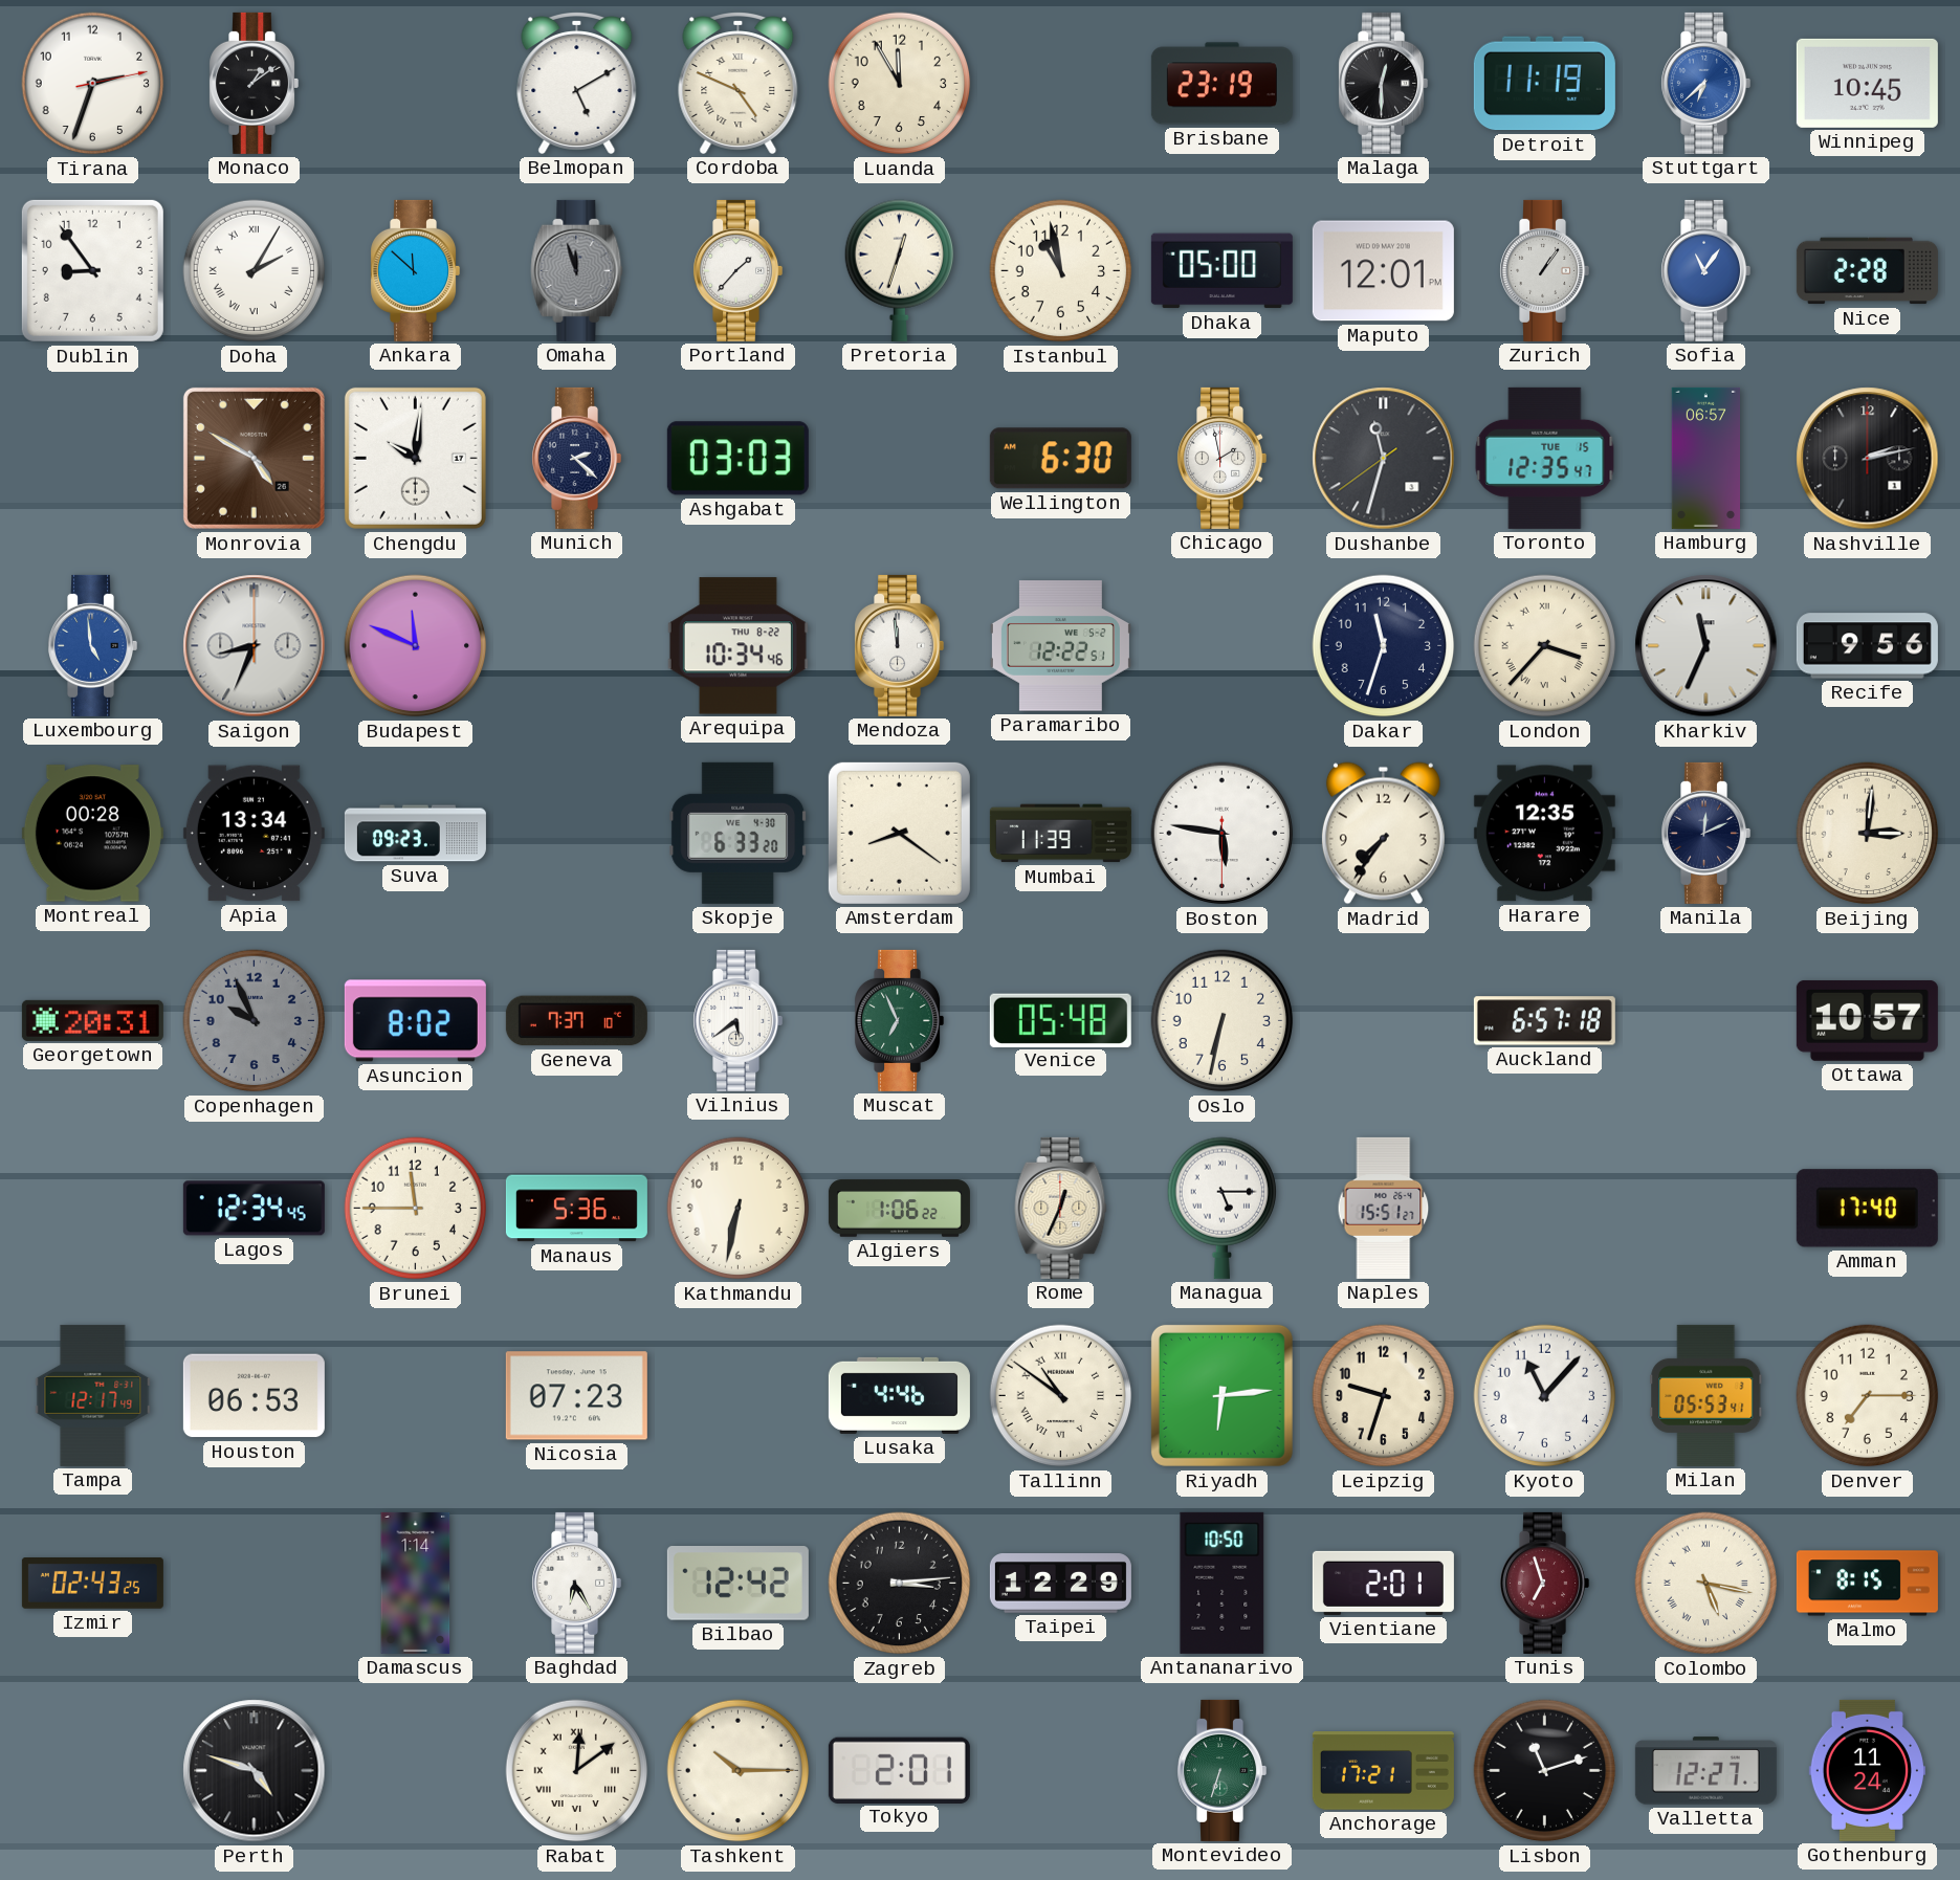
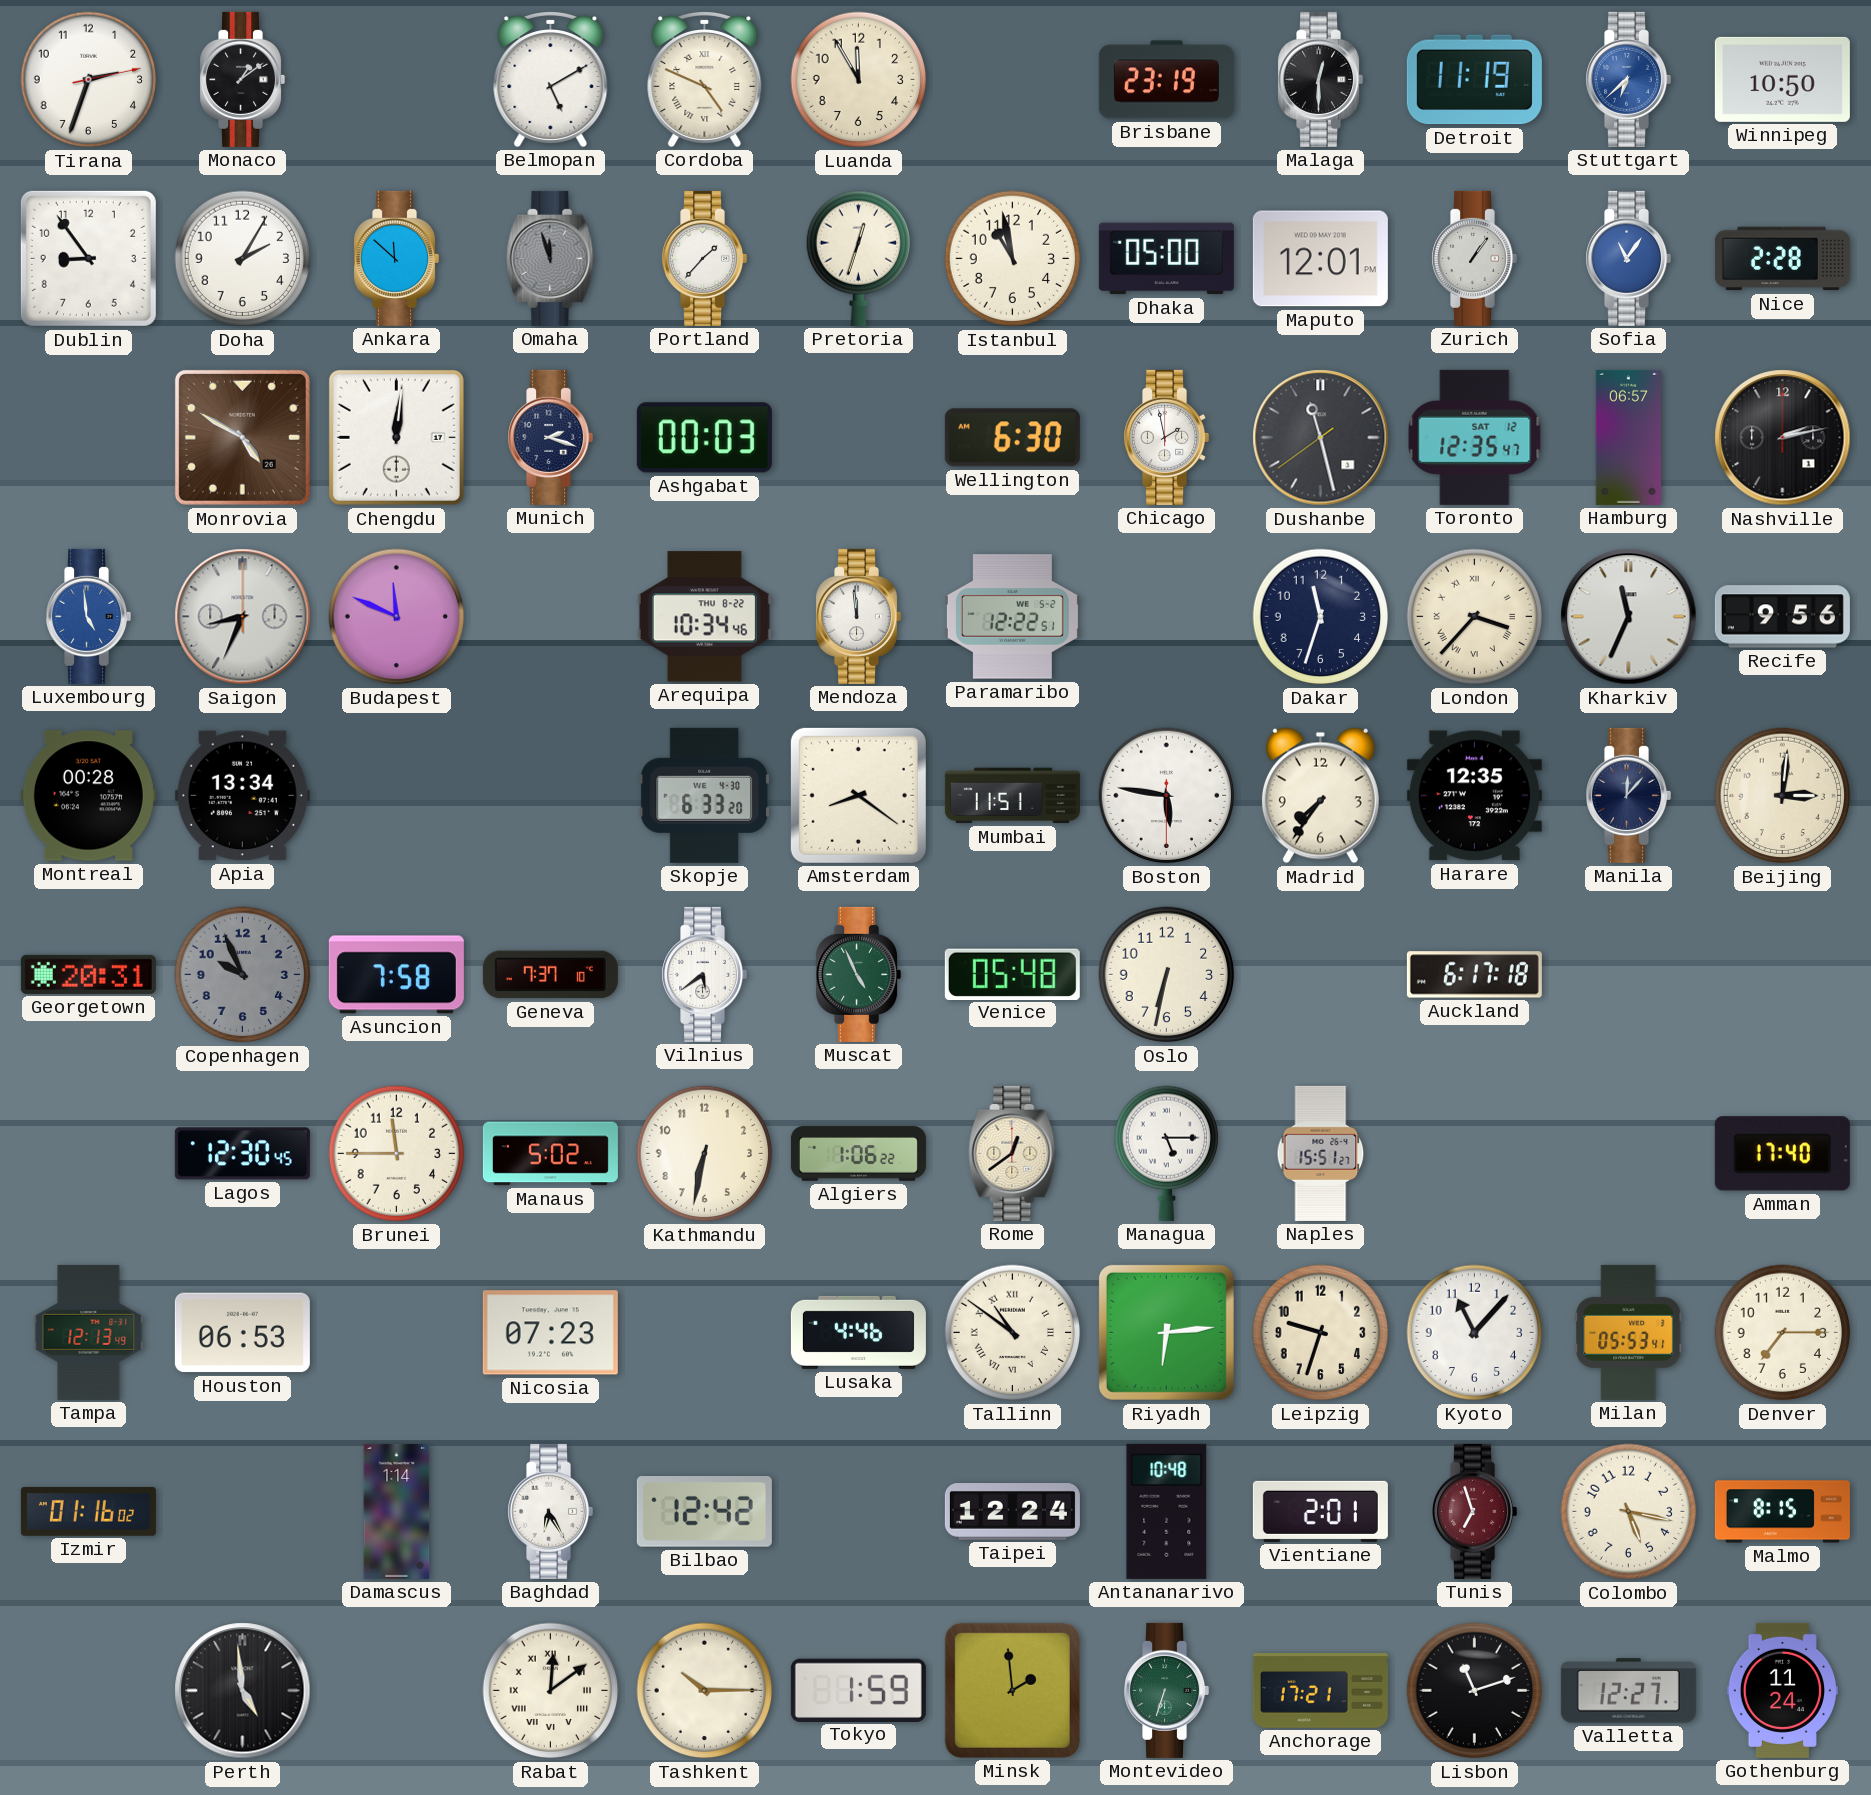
Winnipeg: 10:45 -> 10:50 (1782, 79)
Doha numerals: Roman -> Arabic (243, 259)
Chengdu: 10:01 -> 12:01 (396, 437)
Munich: 2:22 -> 2:18 (551, 437)
Ashgabat: 03:03 -> 00:03 (704, 438)
Dushanbe: 11:32 -> 11:27 (1321, 438)
Toronto date: TUE 15 -> SAT 12 (1475, 437)
Suva: 09:23 -> none (415, 834)
Mumbai: 11:39 -> 11:51 (1012, 796)
Manila: 12:11 -> 12:07 (1629, 795)
Asuncion: 8:02 -> 7:58 (396, 975)
Muscat: 6:56 -> 4:56 (859, 974)
Auckland: 6:57 -> 6:17 (1474, 975)
Ottawa: 10:57 -> none (1867, 1020)
Lagos: 12:34 -> 12:30 (242, 1154)
Manaus: 5:36 -> 5:02 (550, 1154)
Rome: 12:34 -> 12:39 (1013, 1153)
Tampa: 12:17 -> 12:13 (89, 1332)
Izmir: 02:43 -> 01:16 (88, 1512)
Zagreb: 3:14 -> none (900, 1584)
Taipei: 12:29 -> 12:24 (1012, 1512)
Antananarivo: 10:50 -> 10:48 (1167, 1511)
Colombo numerals: Roman -> Arabic (1629, 1512)
Perth: 4:48 -> 4:59 (243, 1691)
Tokyo: 2:01 -> 1:59 (858, 1690)
Minsk: none -> 1:59 (1012, 1690)
